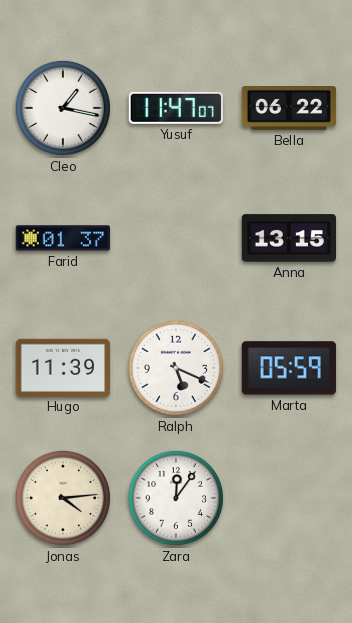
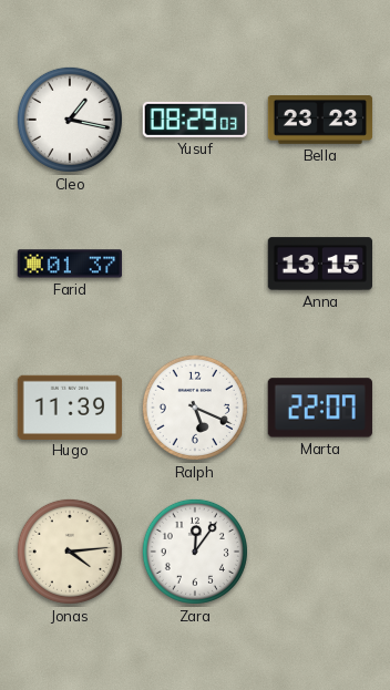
Yusuf: 11:47 -> 08:29 (195, 120)
Bella: 06:22 -> 23:23 (320, 121)
Marta: 05:59 -> 22:07 (320, 408)
